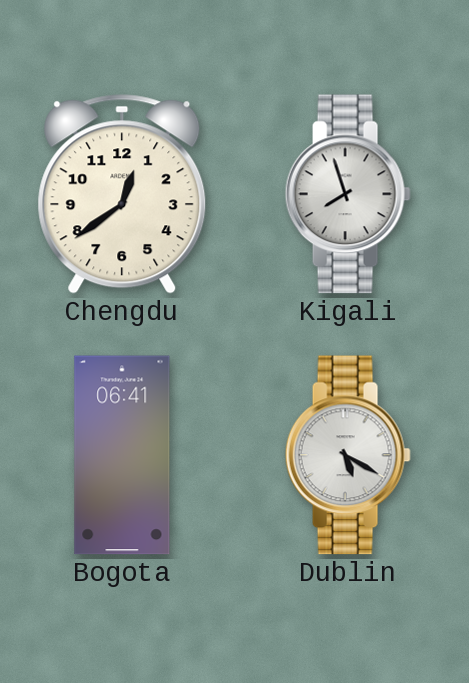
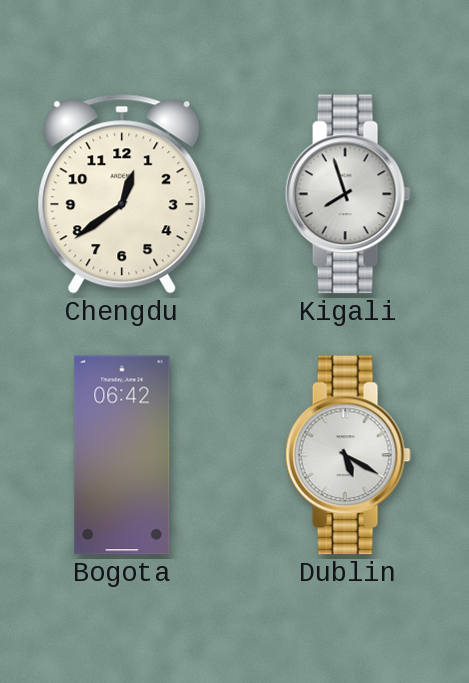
Bogota: 06:41 -> 06:42 (122, 455)
